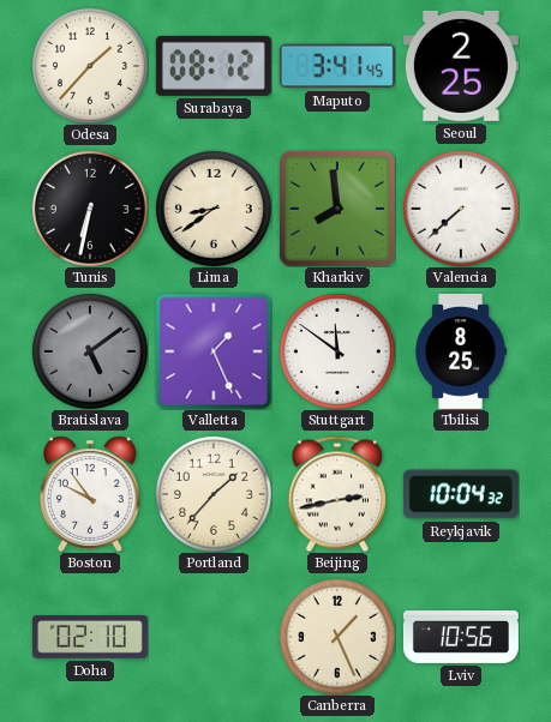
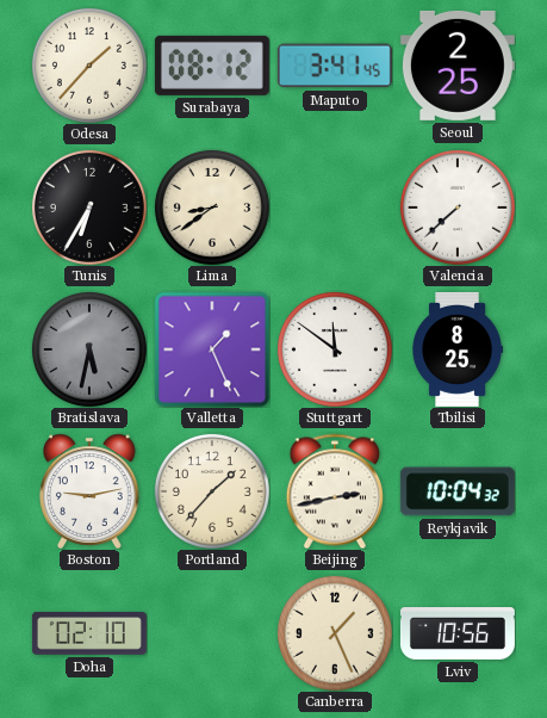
Tunis: 6:32 -> 6:35 (89, 208)
Kharkiv: 7:59 -> none (337, 209)
Bratislava: 5:09 -> 5:32 (89, 349)
Boston: 9:54 -> 9:13 (91, 491)
